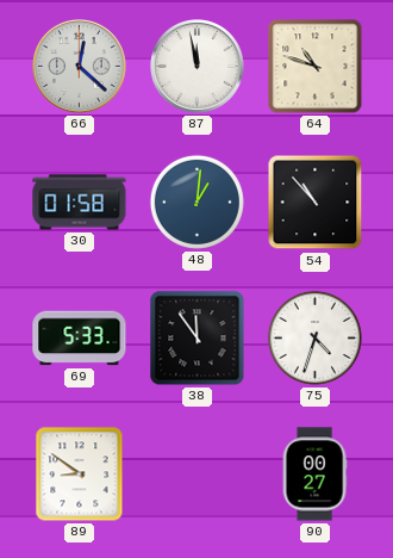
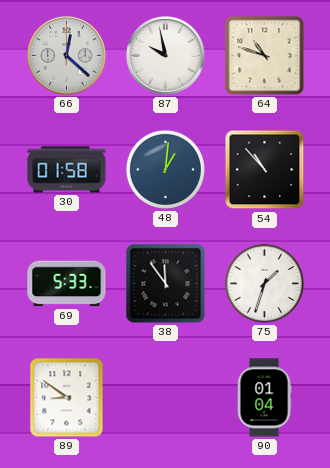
87: 11:58 -> 9:58 (166, 56)
75: 4:33 -> 1:33 (264, 283)
90: 00:27 -> 01:04 (264, 398)
